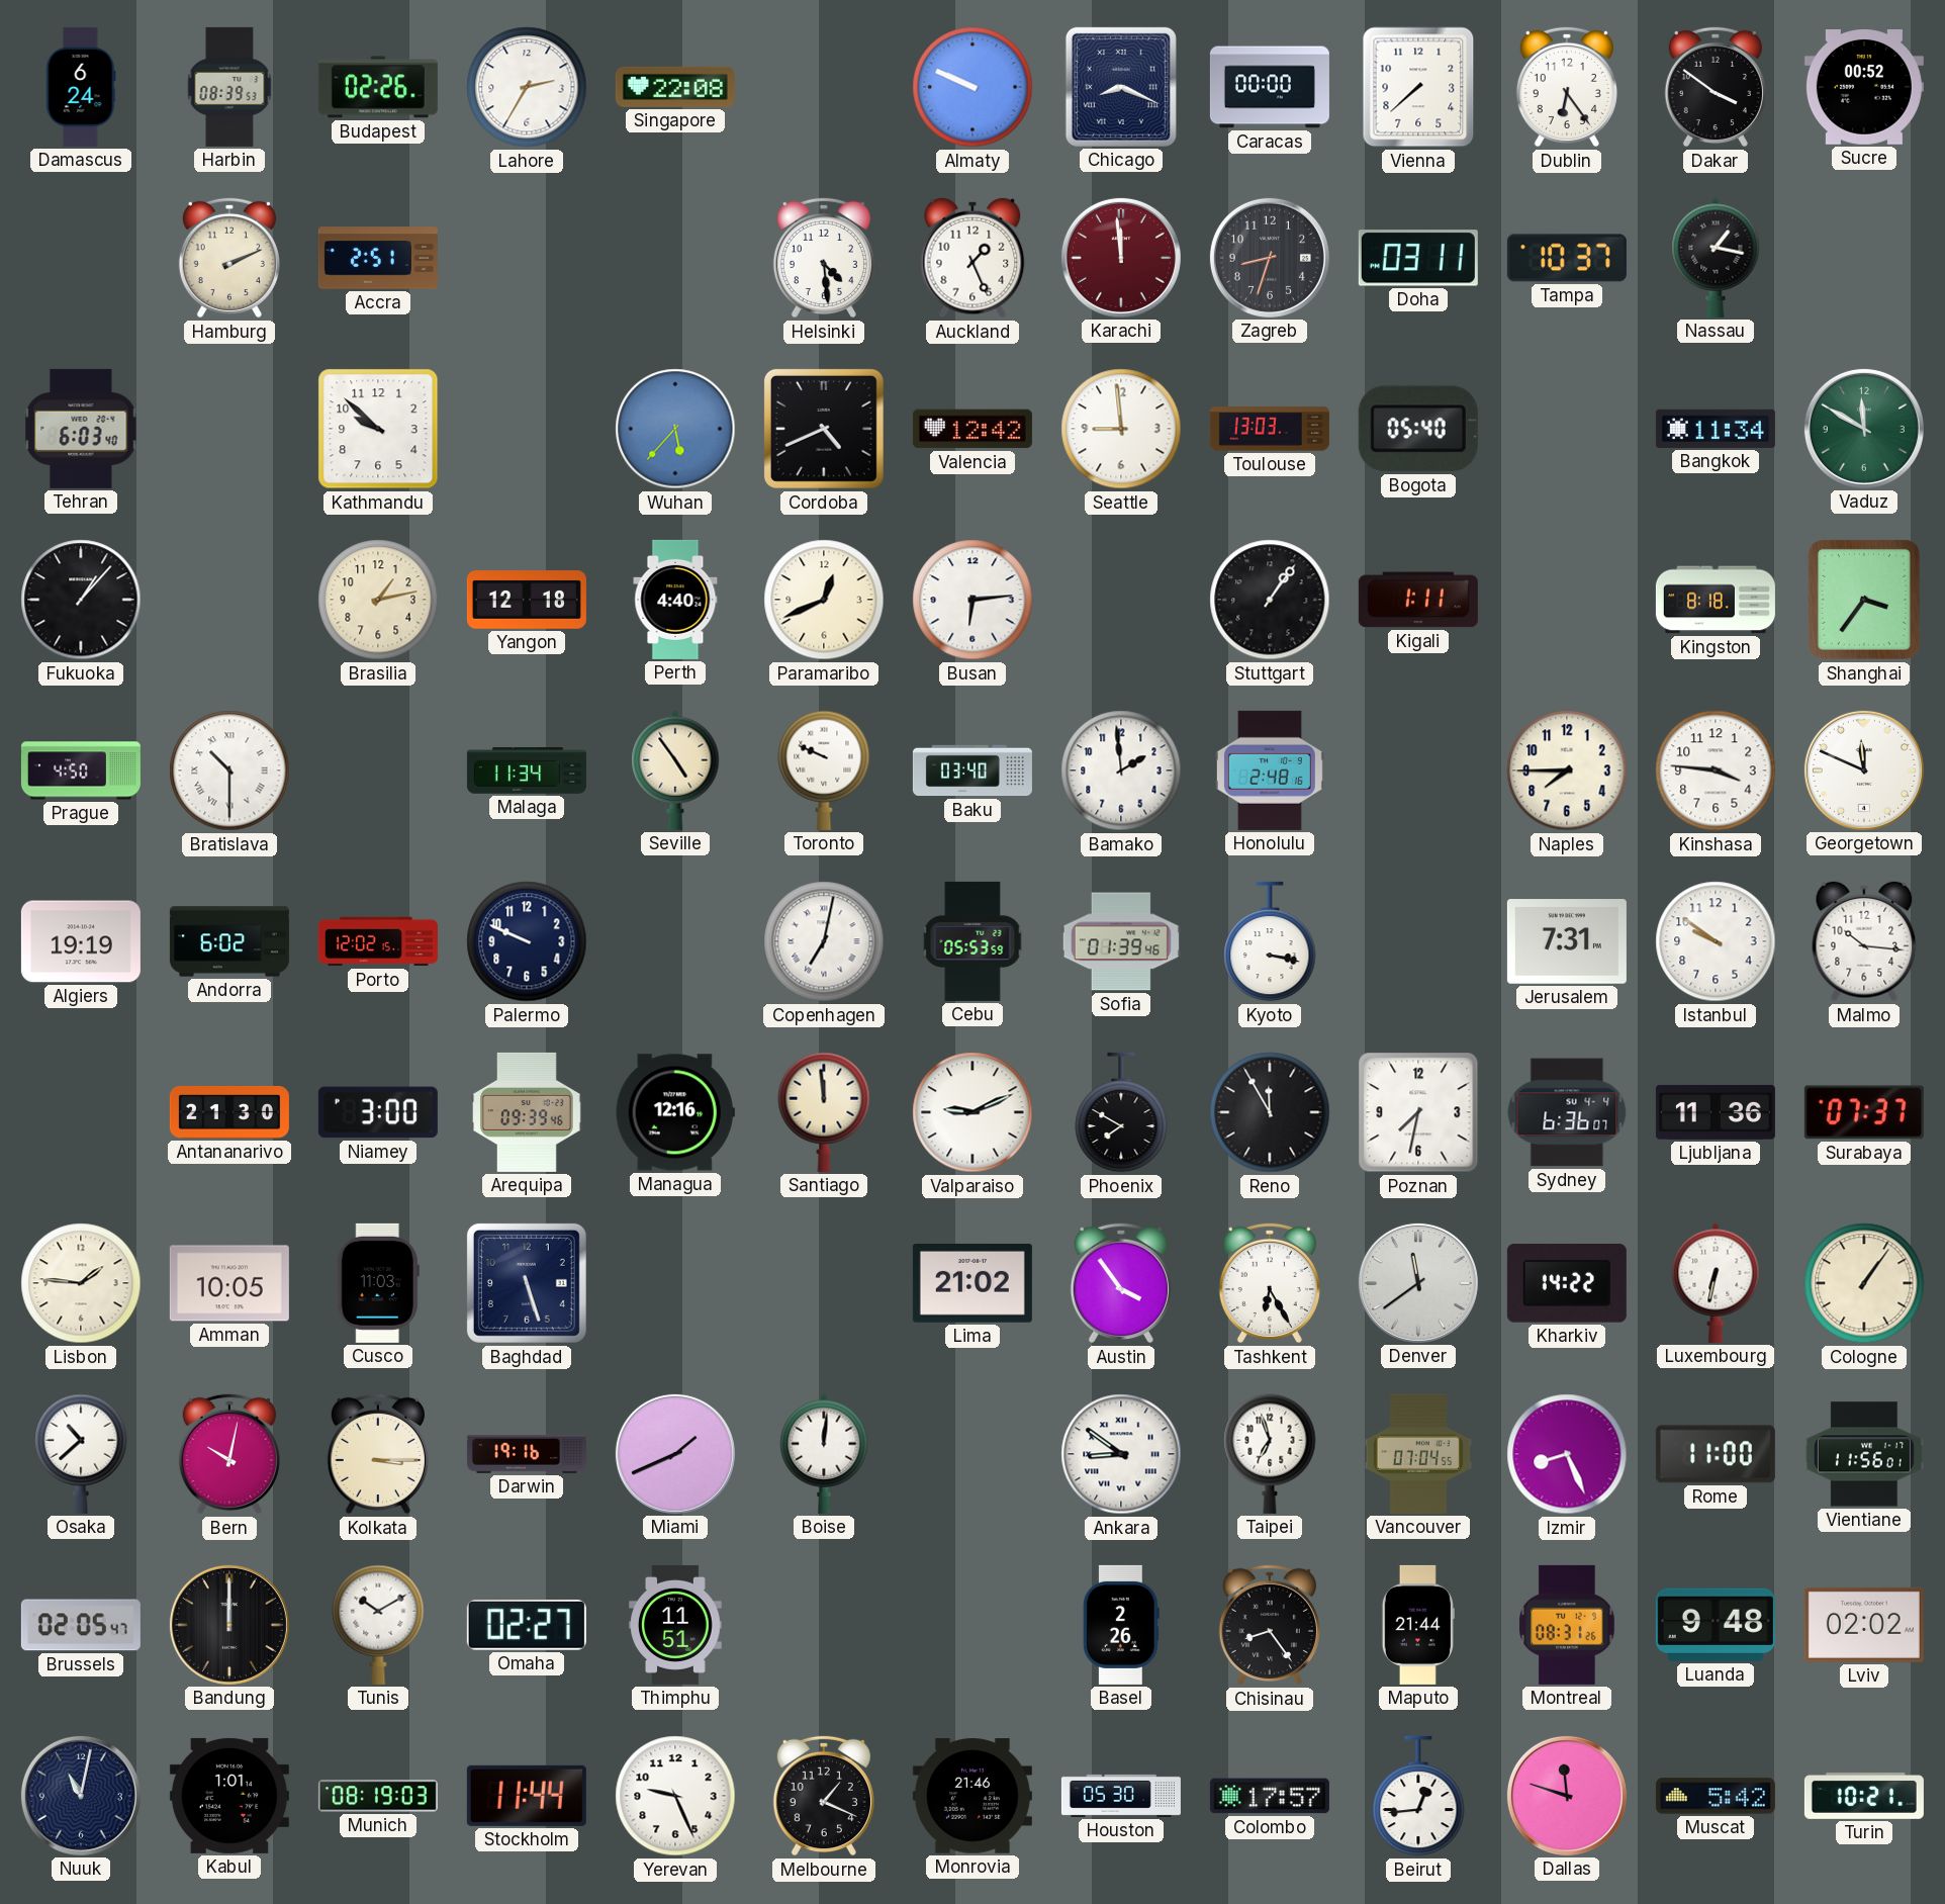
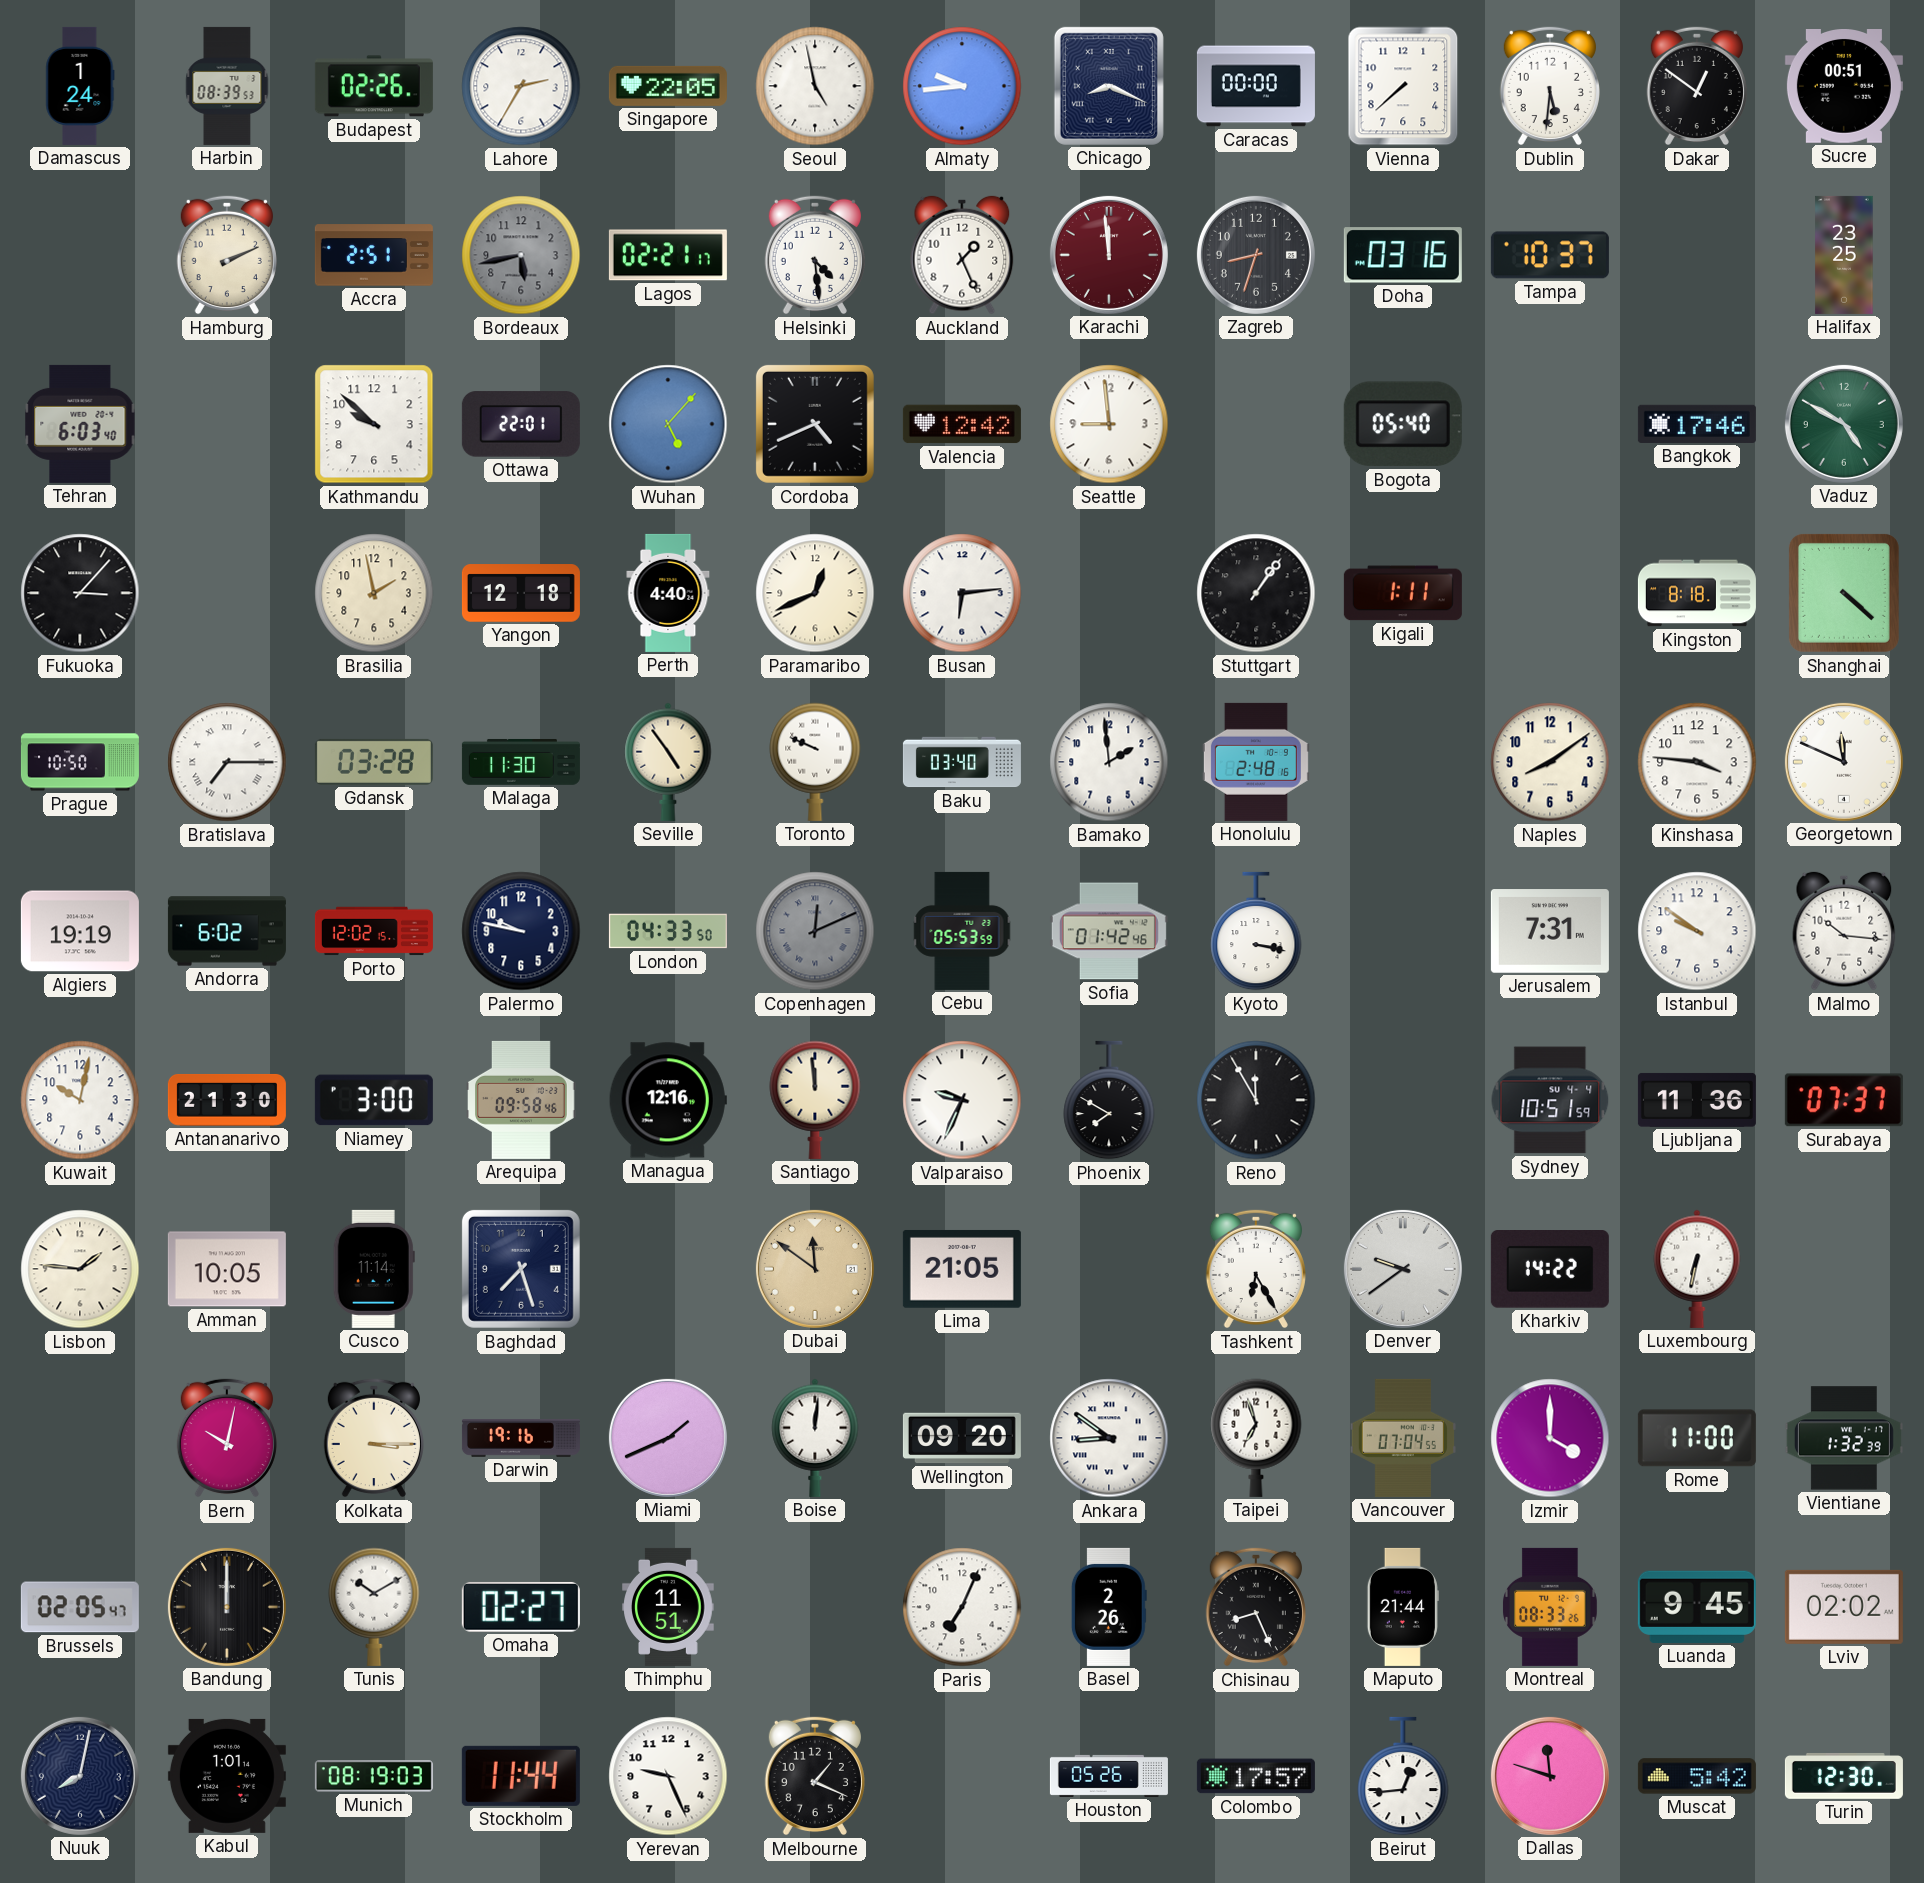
Damascus: 6:24 -> 1:24 (80, 86)
Singapore: 22:08 -> 22:05 (668, 86)
Seoul: none -> 4:58 (815, 86)
Almaty: 9:49 -> 9:44 (962, 86)
Dublin: 6:24 -> 5:31 (1550, 86)
Dakar: 3:51 -> 12:51 (1697, 86)
Sucre: 00:52 -> 00:51 (1844, 87)
Bordeaux: none -> 5:43 (521, 255)
Lagos: none -> 02:21 (668, 255)
Doha: 03:11 -> 03:16 (1403, 255)
Nassau: 1:17 -> none (1716, 258)
Halifax: none -> 23:25 (1844, 255)
Ottawa: none -> 22:01 (521, 424)
Wuhan: 5:37 -> 5:07 (668, 424)
Toulouse: 13:03 -> none (1270, 429)
Bangkok: 11:34 -> 17:46 (1697, 424)
Vaduz: 11:50 -> 4:50 (1844, 424)
Fukuoka: 1:07 -> 3:07 (80, 593)
Brasilia: 1:13 -> 1:58 (374, 593)
Shanghai: 3:36 -> 4:22 (1844, 593)
Prague: 4:50 -> 10:50 (80, 762)
Bratislava: 10:30 -> 7:15 (227, 762)
Gdansk: none -> 03:28 (374, 762)
Malaga: 11:34 -> 11:30 (521, 762)
Naples: 7:45 -> 8:09 (1550, 762)
Palermo: 9:49 -> 9:47 (521, 931)
London: none -> 04:33 (668, 931)
Copenhagen: 7:02 -> 12:11 (815, 931)
Copenhagen dial: white -> grey (815, 931)
Sofia: 01:39 -> 01:42 (1109, 931)
Kuwait: none -> 10:02 (80, 1100)
Arequipa: 09:39 -> 09:58 (522, 1100)
Valparaiso: 9:11 -> 9:34 (962, 1100)
Poznan: 7:32 -> none (1418, 1112)
Sydney: 6:36 -> 10:51 (1550, 1100)
Cusco: 11:03 -> 11:14 (374, 1269)
Baghdad: 5:27 -> 7:27 (521, 1269)
Dubai: none -> 11:51 (815, 1269)
Lima: 21:02 -> 21:05 (962, 1269)
Austin: 3:54 -> none (1121, 1283)
Denver: 11:39 -> 9:39 (1403, 1269)
Cologne: 1:06 -> none (1864, 1283)
Osaka: 10:38 -> none (81, 1454)
Wellington: none -> 09:20 (962, 1438)
Izmir: 8:26 -> 4:00 (1550, 1438)
Vientiane: 11:56 -> 1:32 (1844, 1438)
Paris: none -> 7:04 (962, 1607)
Chisinau: 8:24 -> 8:26 (1256, 1607)
Montreal: 08:31 -> 08:33 (1551, 1607)
Luanda: 9:48 -> 9:45 (1697, 1607)
Nuuk: 11:02 -> 8:02 (80, 1776)
Monrovia: 21:46 -> none (972, 1796)
Houston: 05:30 -> 05:26 (1109, 1776)
Turin: 10:21 -> 12:30 (1844, 1776)
